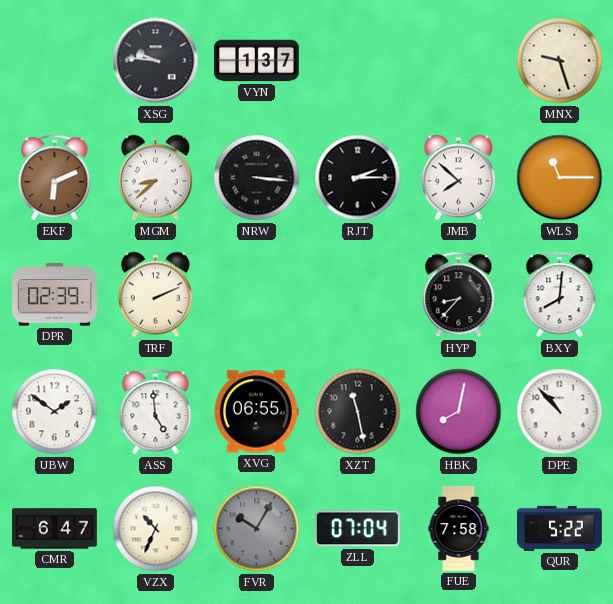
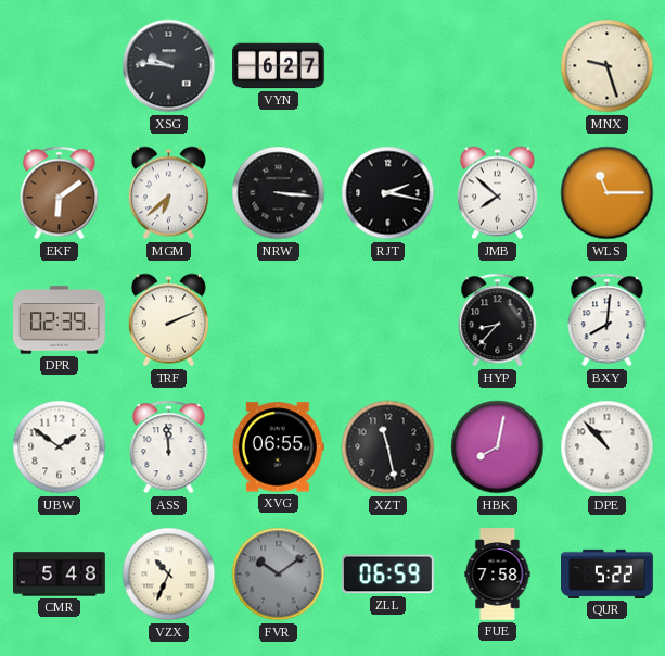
VYN: 1:37 -> 6:27 (279, 66)
EKF: 6:11 -> 6:09 (60, 193)
MGM: 8:38 -> 6:38 (168, 193)
RJT: 2:15 -> 2:17 (388, 193)
ASS: 4:59 -> 11:59 (169, 447)
CMR: 6:47 -> 5:48 (60, 575)
FVR: 10:05 -> 10:09 (279, 575)
ZLL: 07:04 -> 06:59 (387, 575)
